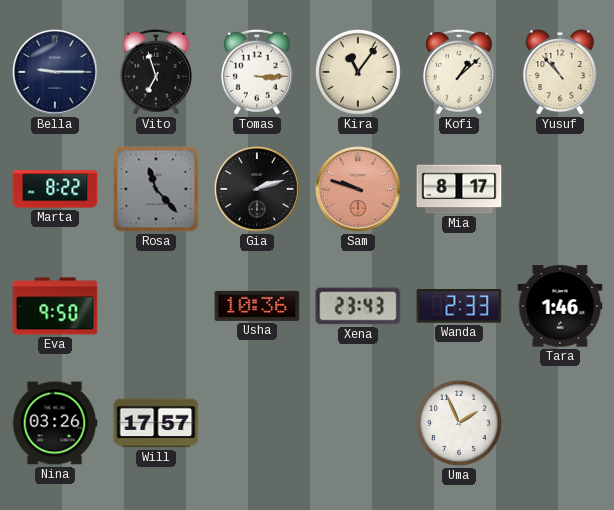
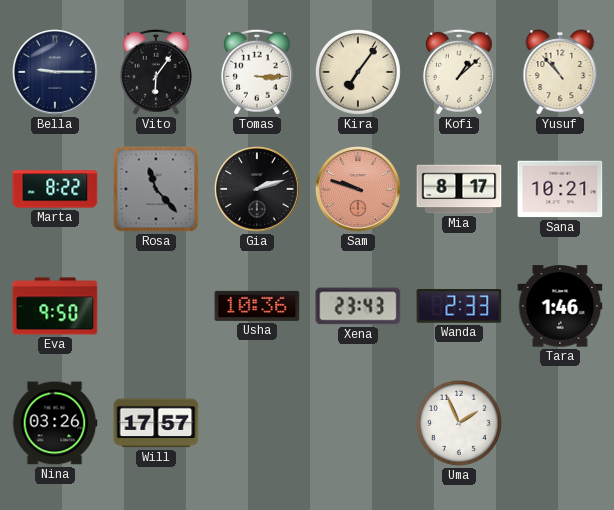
Vito: 6:57 -> 6:06 (156, 72)
Kira: 11:06 -> 7:06 (358, 72)
Sana: none -> 10:21 (560, 189)
